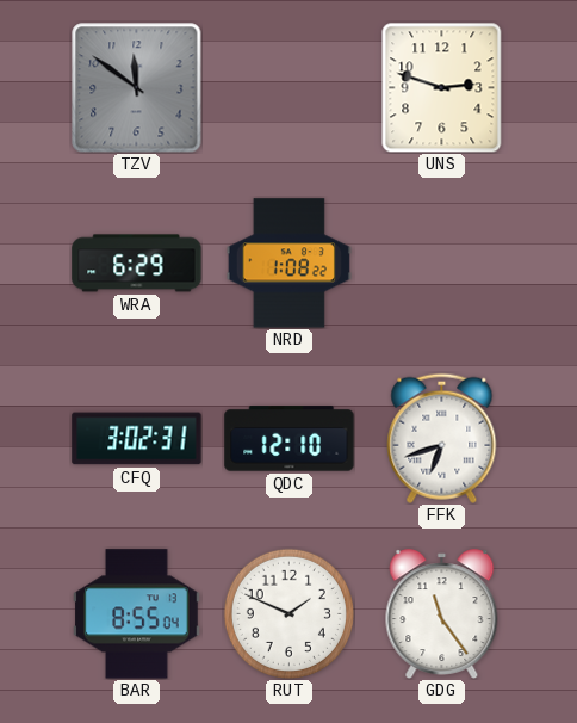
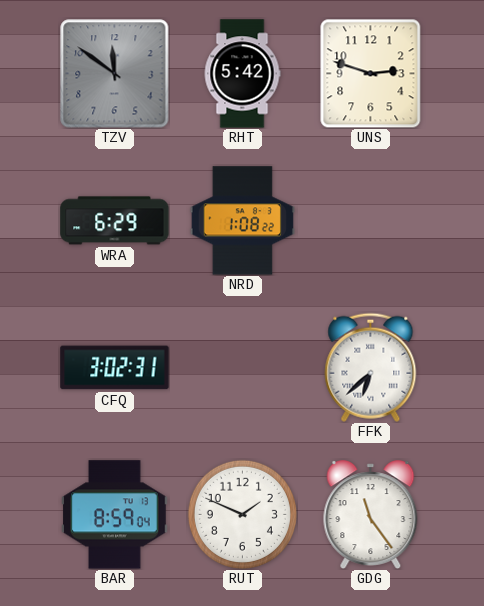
RHT: none -> 5:42 (242, 74)
QDC: 12:10 -> none (290, 439)
FFK: 6:42 -> 6:38 (371, 367)
BAR: 8:55 -> 8:59 (115, 515)
